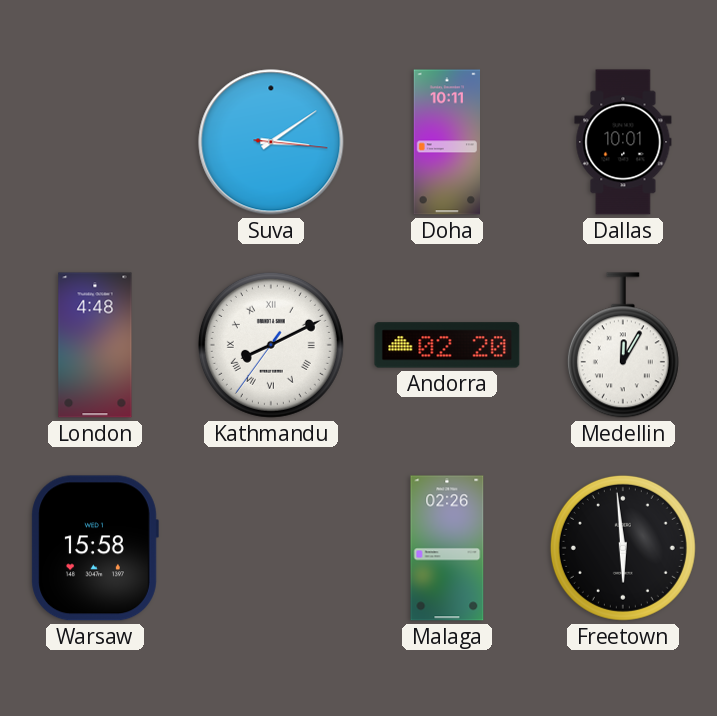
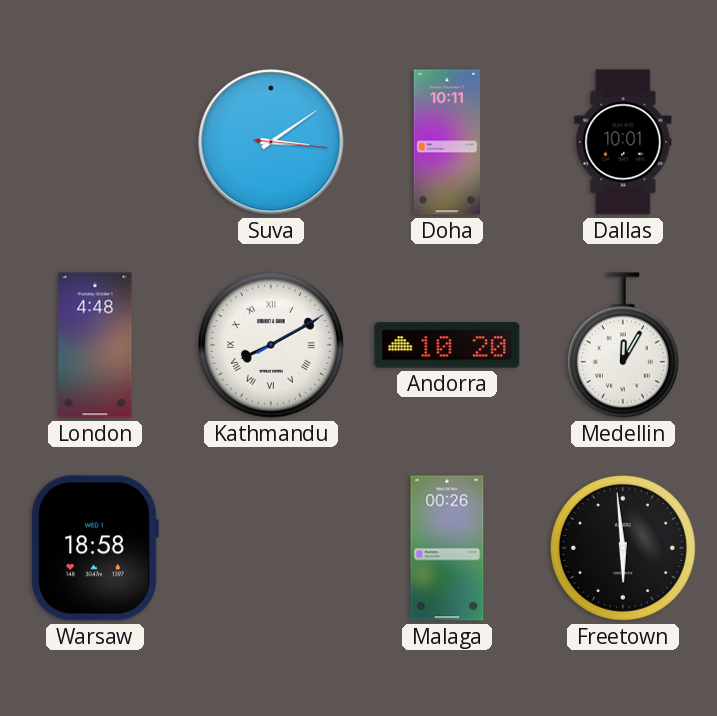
Kathmandu: 8:10:36 -> 8:10:10 (271, 345)
Andorra: 02:20 -> 10:20 (447, 345)
Warsaw: 15:58 -> 18:58 (95, 548)
Malaga: 02:26 -> 00:26 (447, 548)
